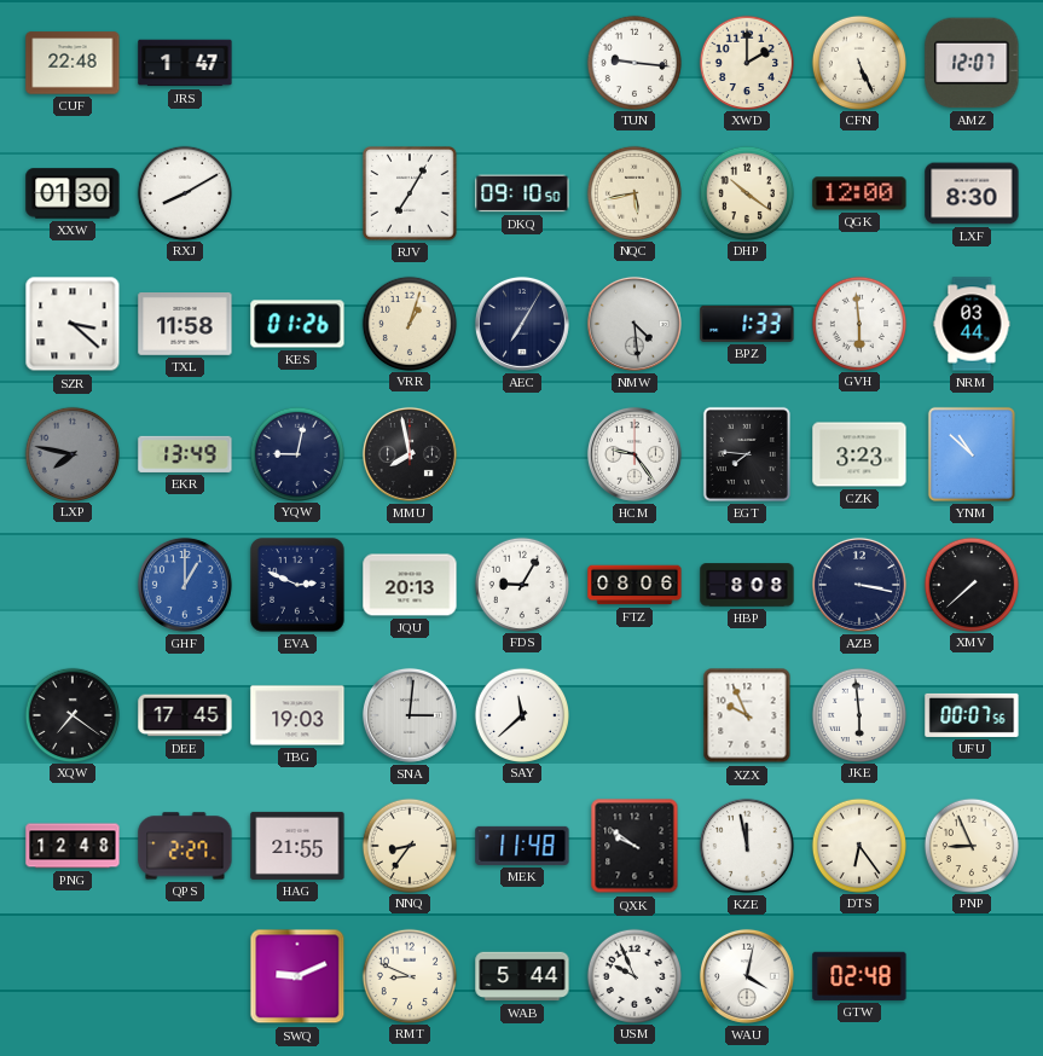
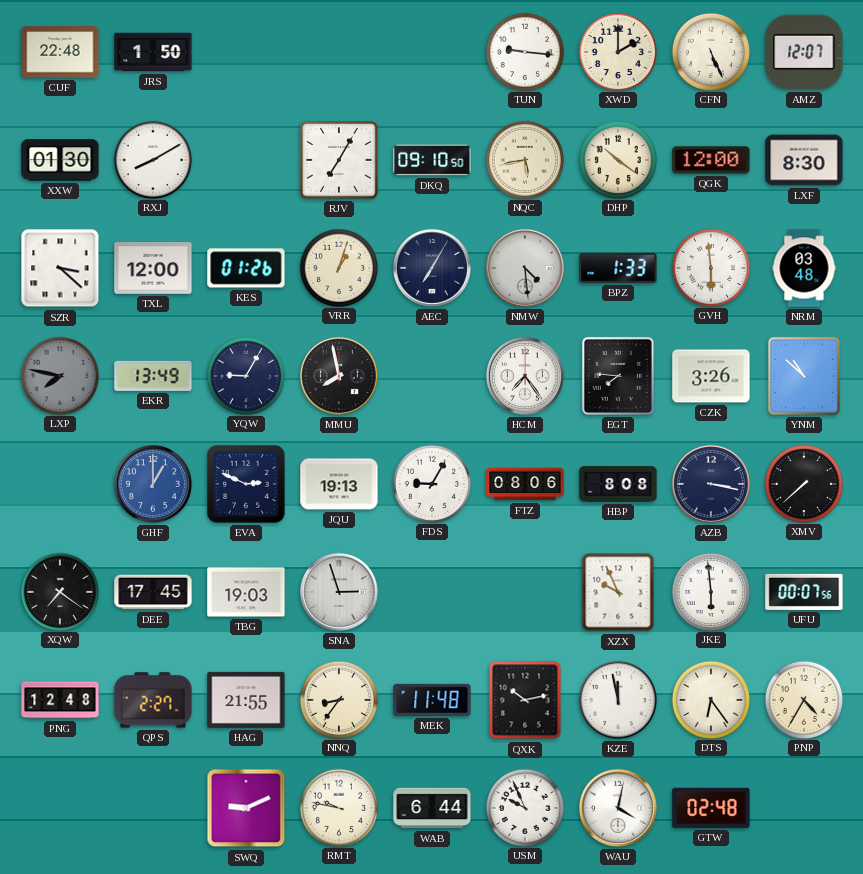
JRS: 1:47 -> 1:50 (153, 52)
TXL: 11:58 -> 12:00 (153, 269)
NRM: 03:44 -> 03:48 (804, 268)
YQW: 9:02 -> 9:05 (245, 375)
HCM: 9:24 -> 7:24 (525, 376)
CZK: 3:23 -> 3:26 (711, 376)
JQU: 20:13 -> 19:13 (339, 484)
SNA: 3:01 -> 2:57 (339, 592)
SAY: 11:38 -> none (521, 714)
QXK: 9:51 -> 10:13 (525, 700)
PNP: 8:56 -> 4:35 (803, 699)
RMT: 8:49 -> 9:47 (338, 807)
WAB: 5:44 -> 6:44 (432, 808)
